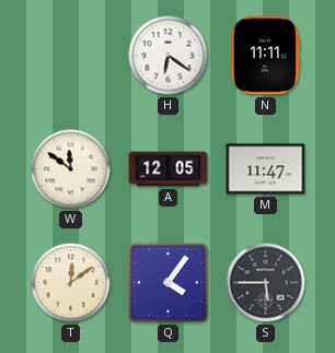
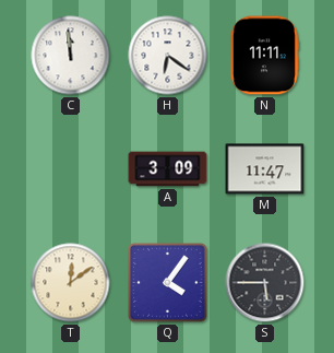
C: none -> 11:59 (71, 56)
W: 11:51 -> none (71, 169)
A: 12:05 -> 3:09 (168, 169)
